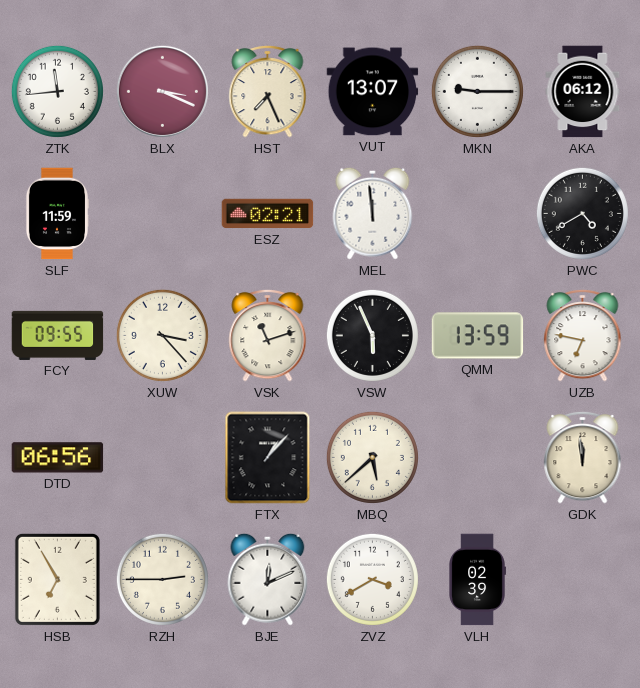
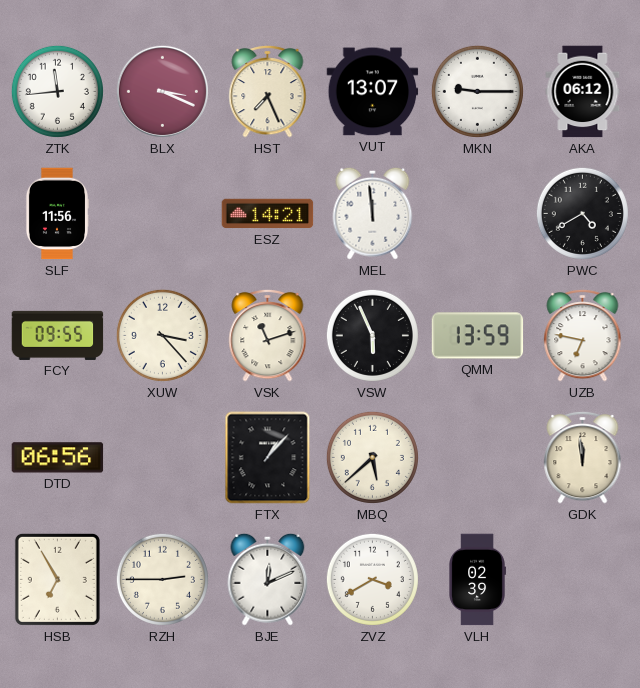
SLF: 11:59 -> 11:56 (56, 214)
ESZ: 02:21 -> 14:21 (268, 214)
